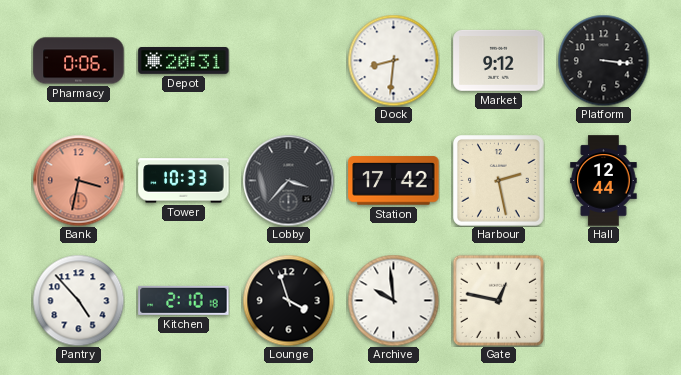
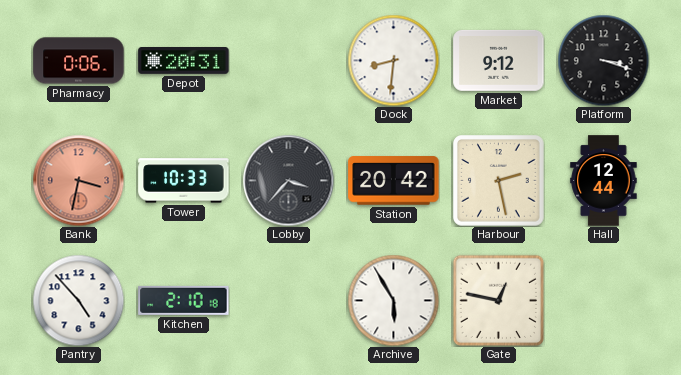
Platform: 3:16 -> 3:18 (603, 60)
Station: 17:42 -> 20:42 (394, 181)
Lounge: 3:57 -> none (288, 300)
Archive: 9:59 -> 5:55 (393, 300)
